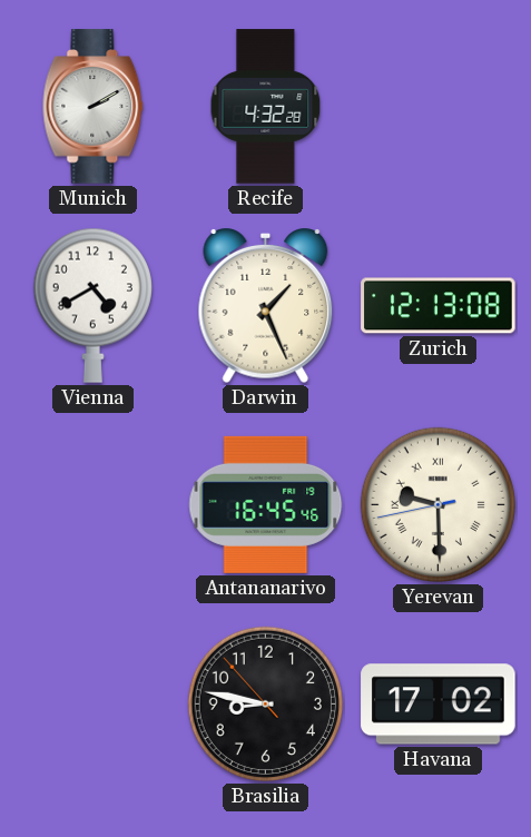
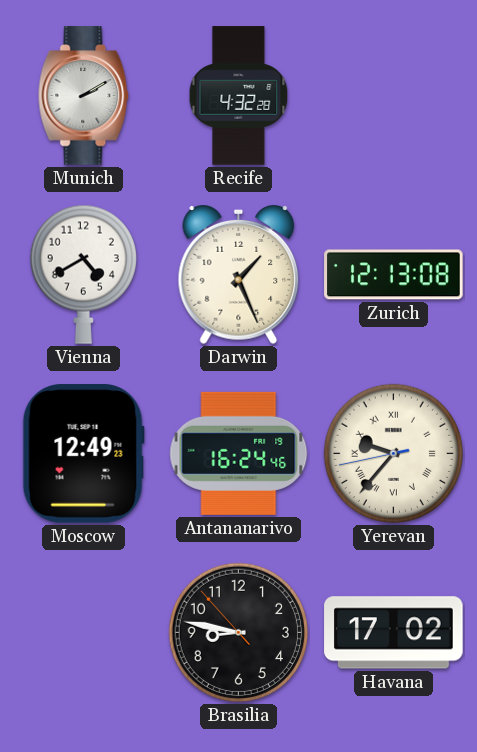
Moscow: none -> 12:49 (83, 454)
Antananarivo: 16:45 -> 16:24 (239, 453)
Yerevan: 9:29 -> 9:36 (393, 453)
